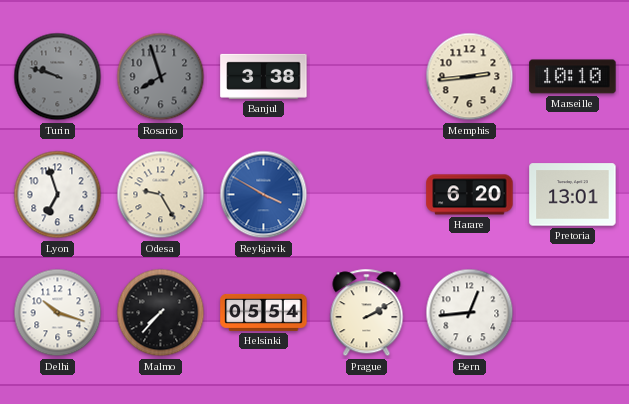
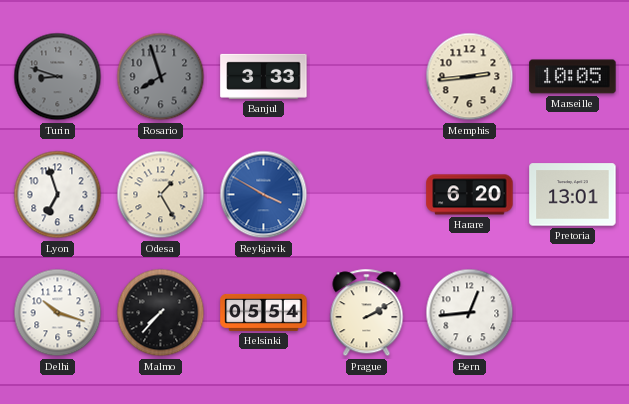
Turin: 9:48 -> 8:48 (58, 77)
Banjul: 3:38 -> 3:33 (264, 76)
Marseille: 10:10 -> 10:05 (573, 77)
Odesa: 9:25 -> 1:25 (161, 195)
